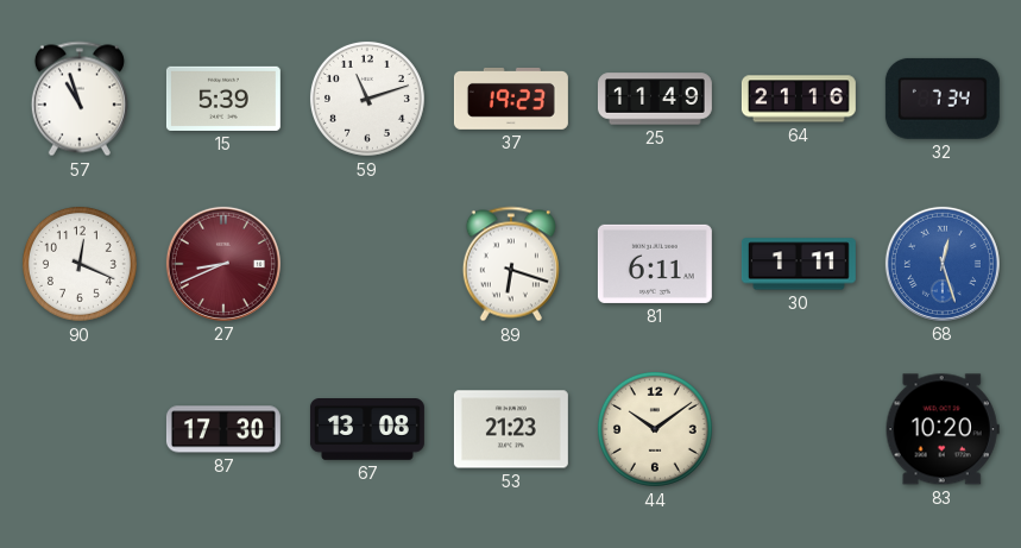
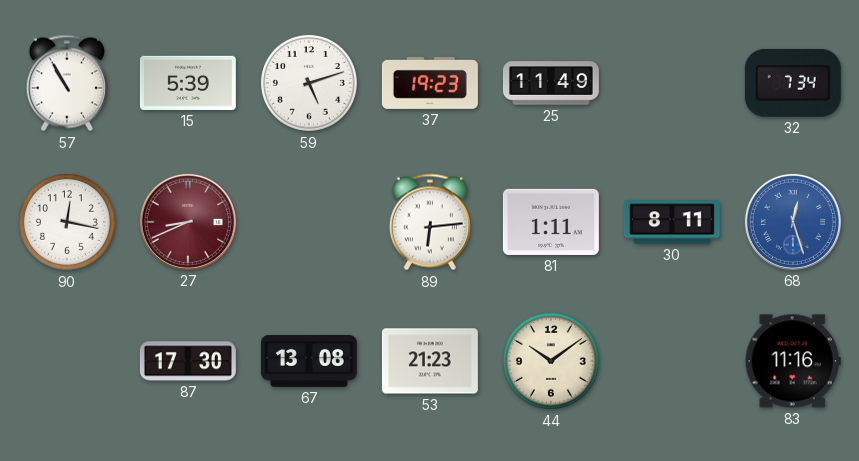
57: 10:57 -> 10:55 (67, 83)
59: 11:12 -> 5:12 (309, 83)
64: 21:16 -> none (799, 99)
90: 12:19 -> 12:17 (67, 222)
89: 6:18 -> 6:14 (430, 222)
81: 6:11 -> 1:11 (551, 222)
30: 1:11 -> 8:11 (672, 222)
83: 10:20 -> 11:16 (793, 361)
